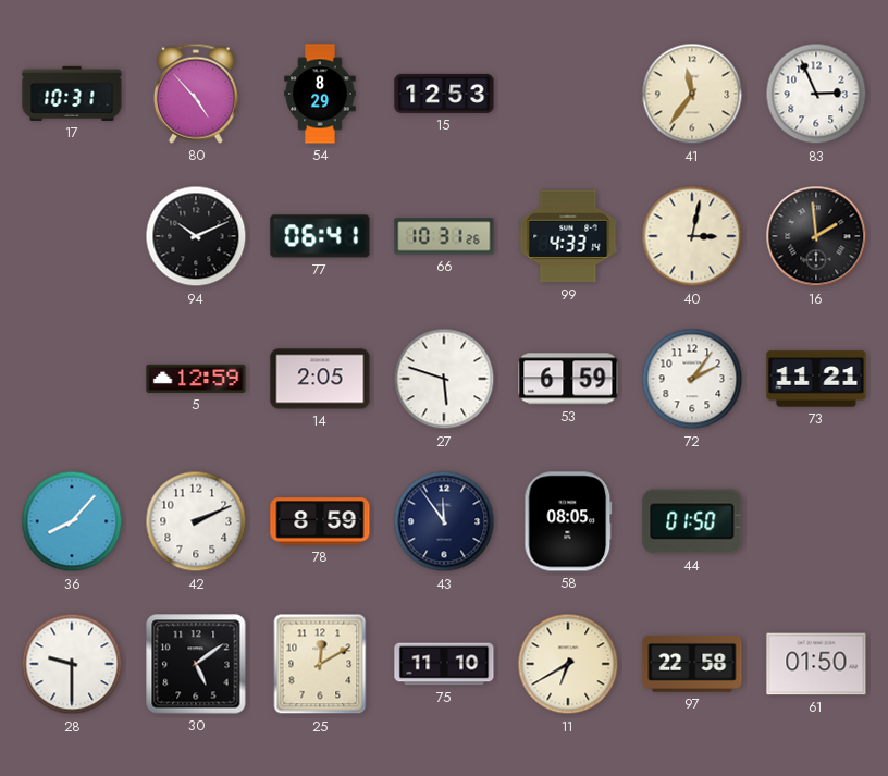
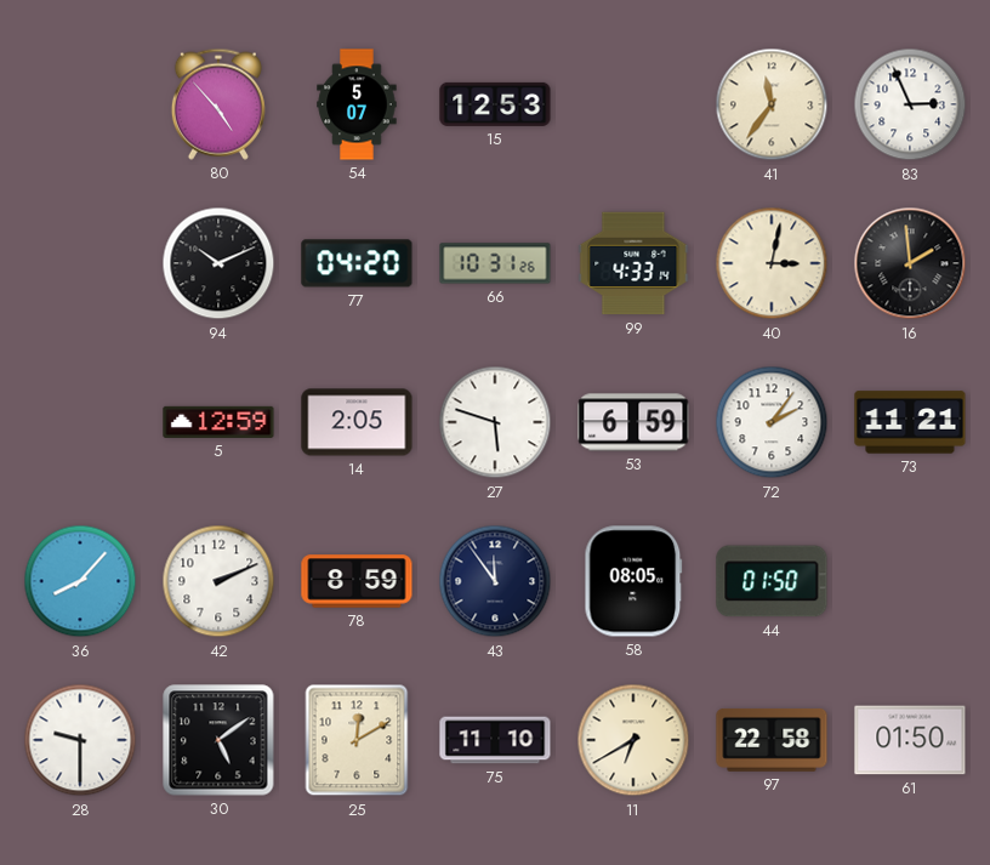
17: 10:31 -> none (72, 94)
54: 8:29 -> 5:07 (357, 104)
77: 06:41 -> 04:20 (357, 263)
